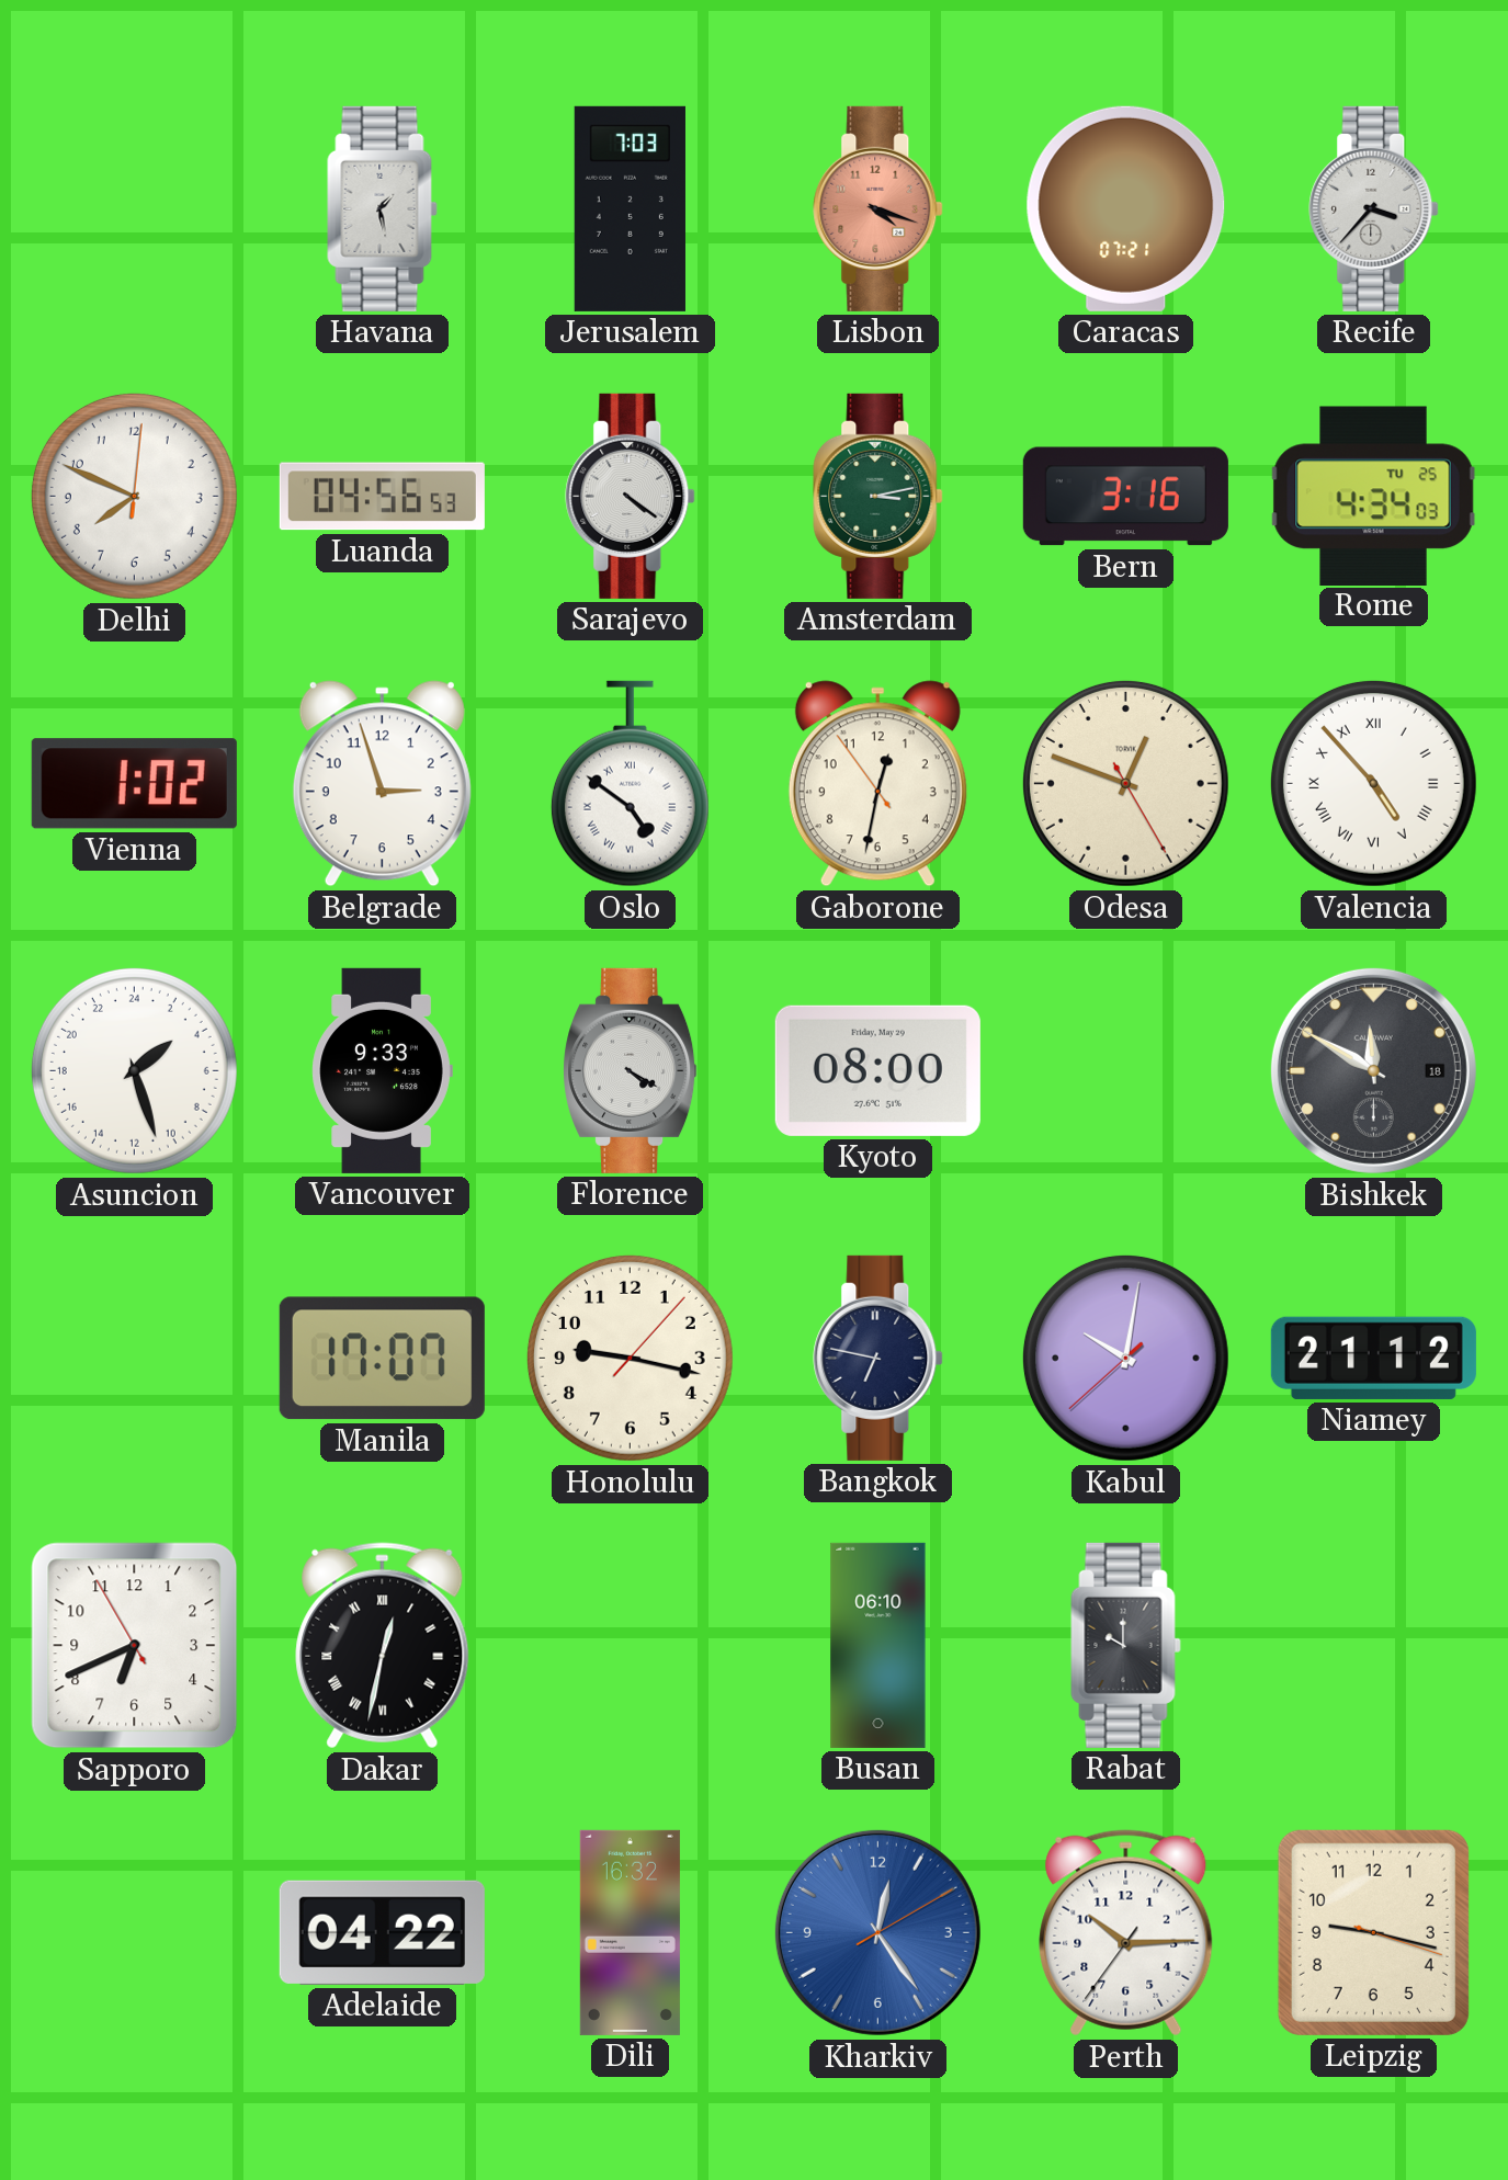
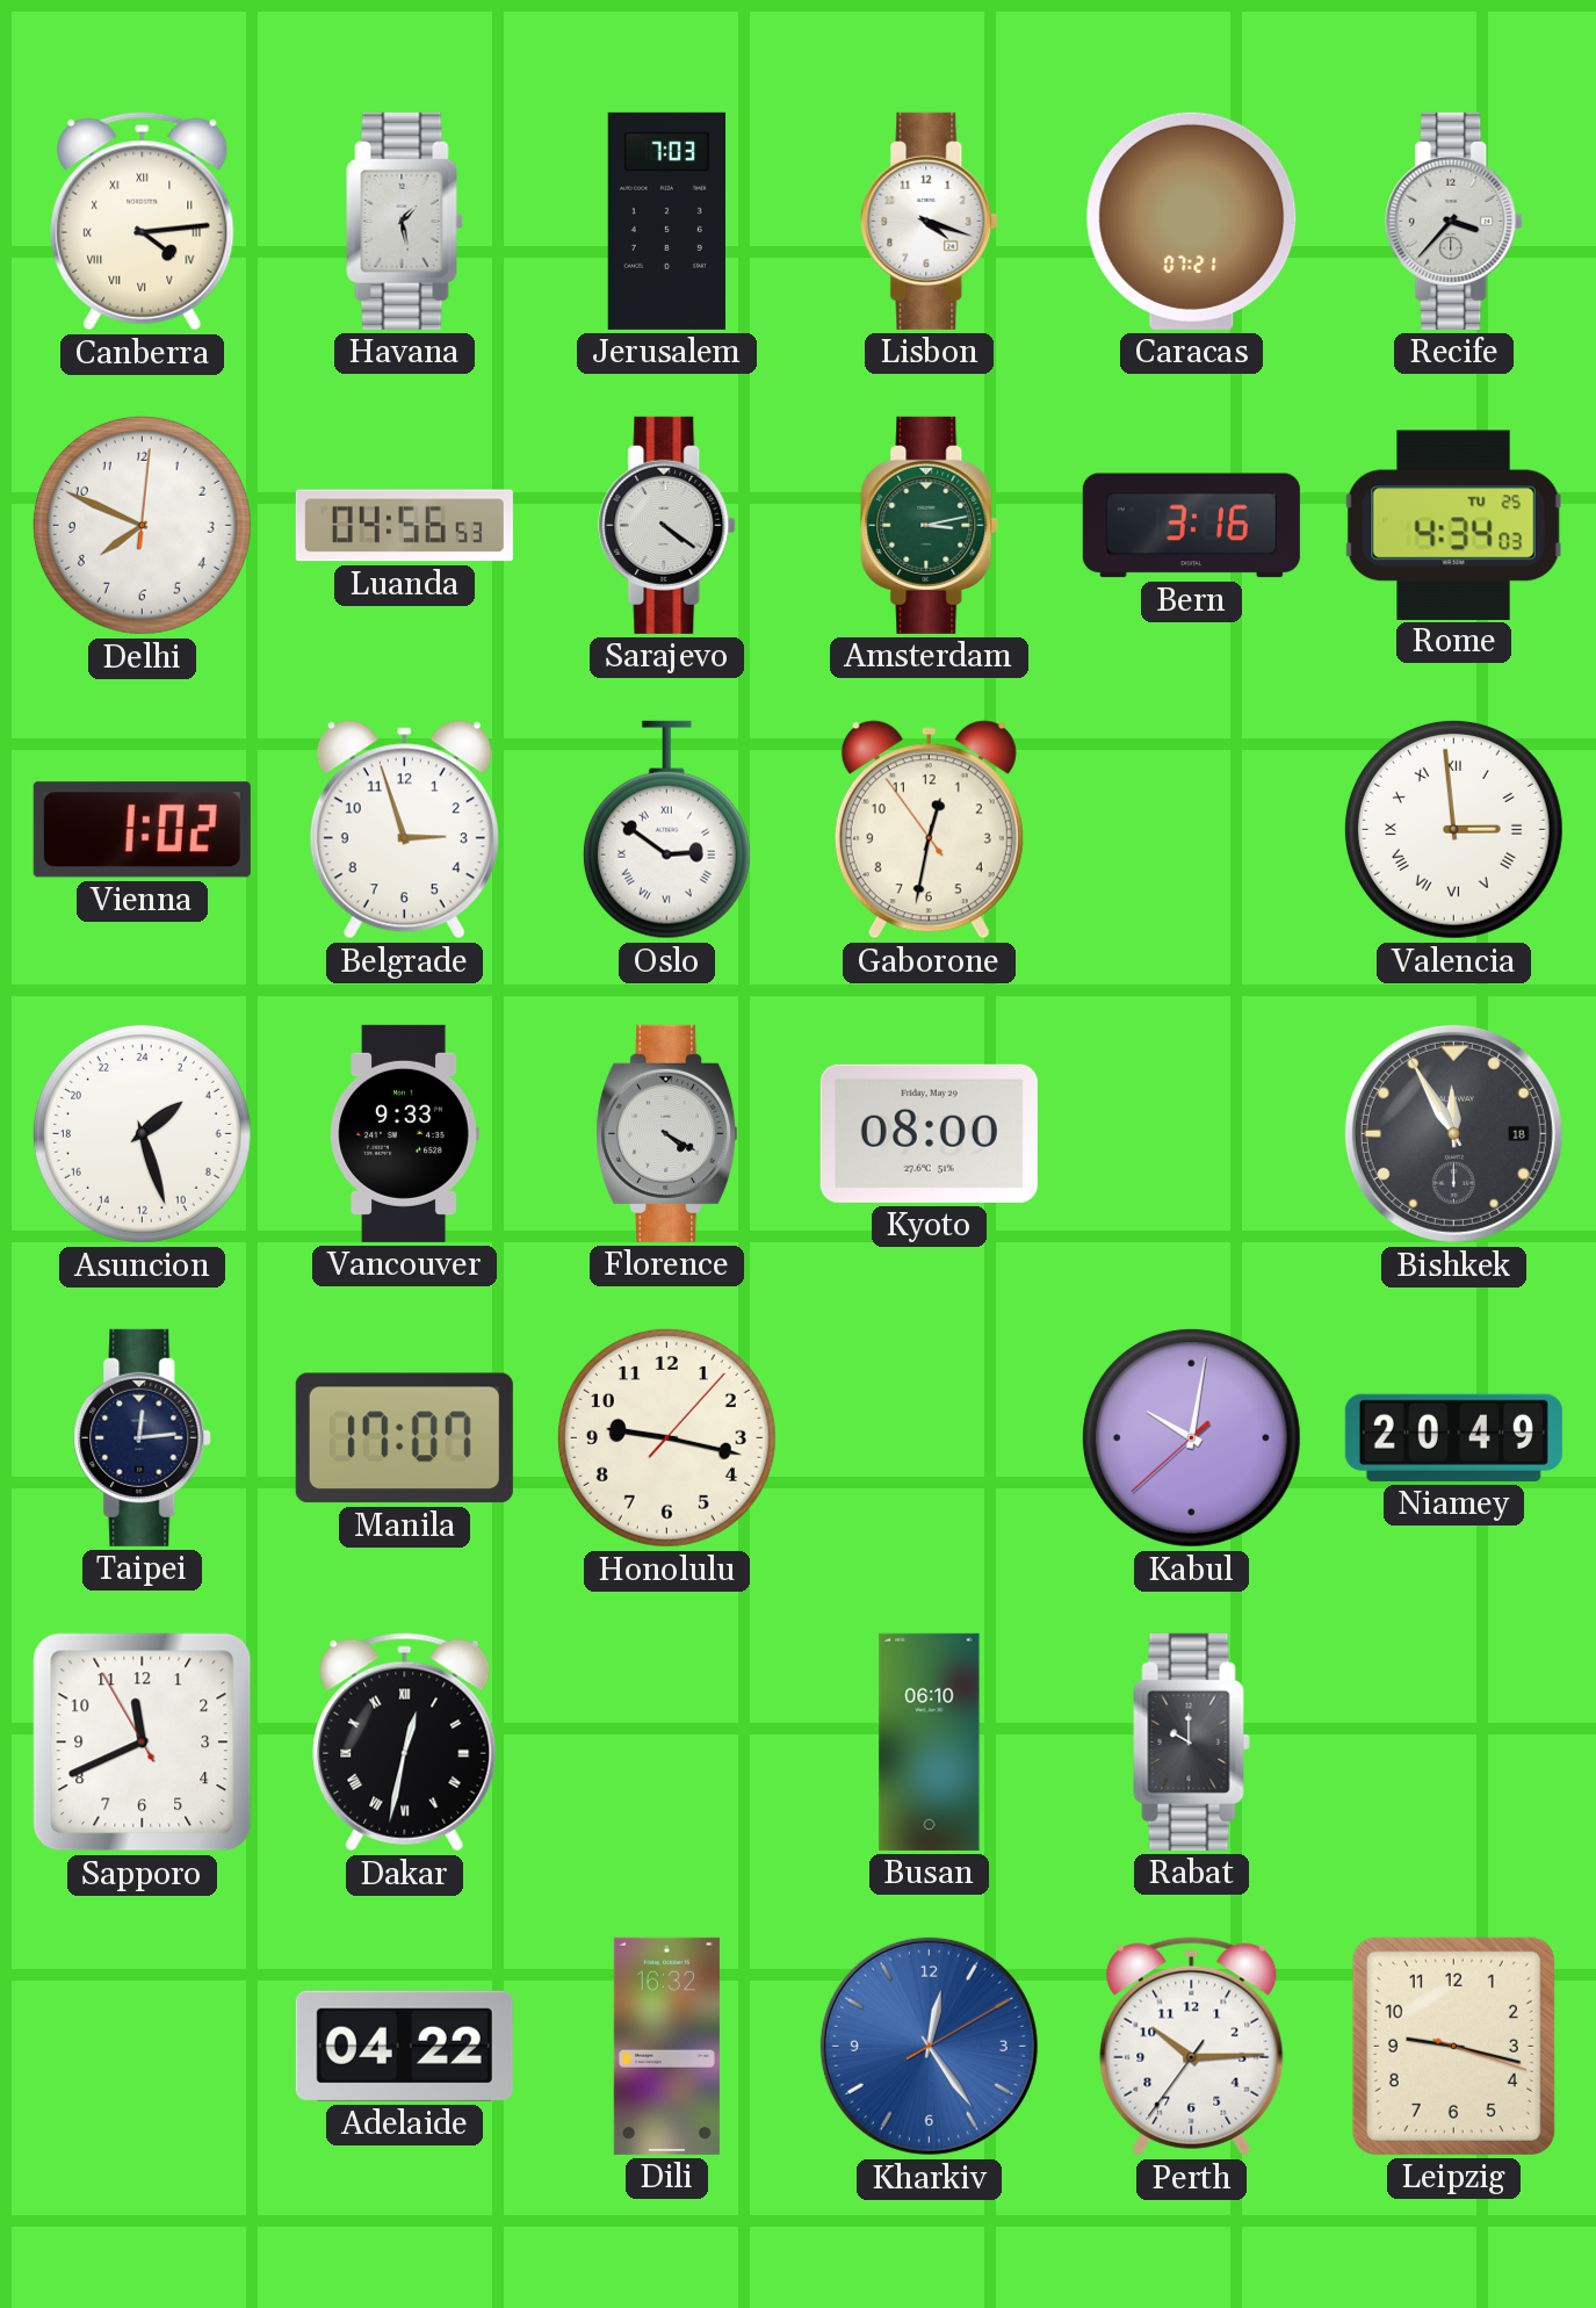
Canberra: none -> 4:14 (143, 222)
Lisbon dial: salmon -> white (930, 221)
Oslo: 4:51 -> 2:51 (666, 830)
Odesa: 12:48 -> none (1125, 783)
Valencia: 4:53 -> 2:59 (1453, 829)
Bishkek: 11:50 -> 11:55 (1453, 1133)
Taipei: none -> 12:14 (143, 1437)
Bangkok: 6:47 -> none (878, 1358)
Niamey: 21:12 -> 20:49 (1453, 1437)
Sapporo: 6:40 -> 11:40 (143, 1743)
